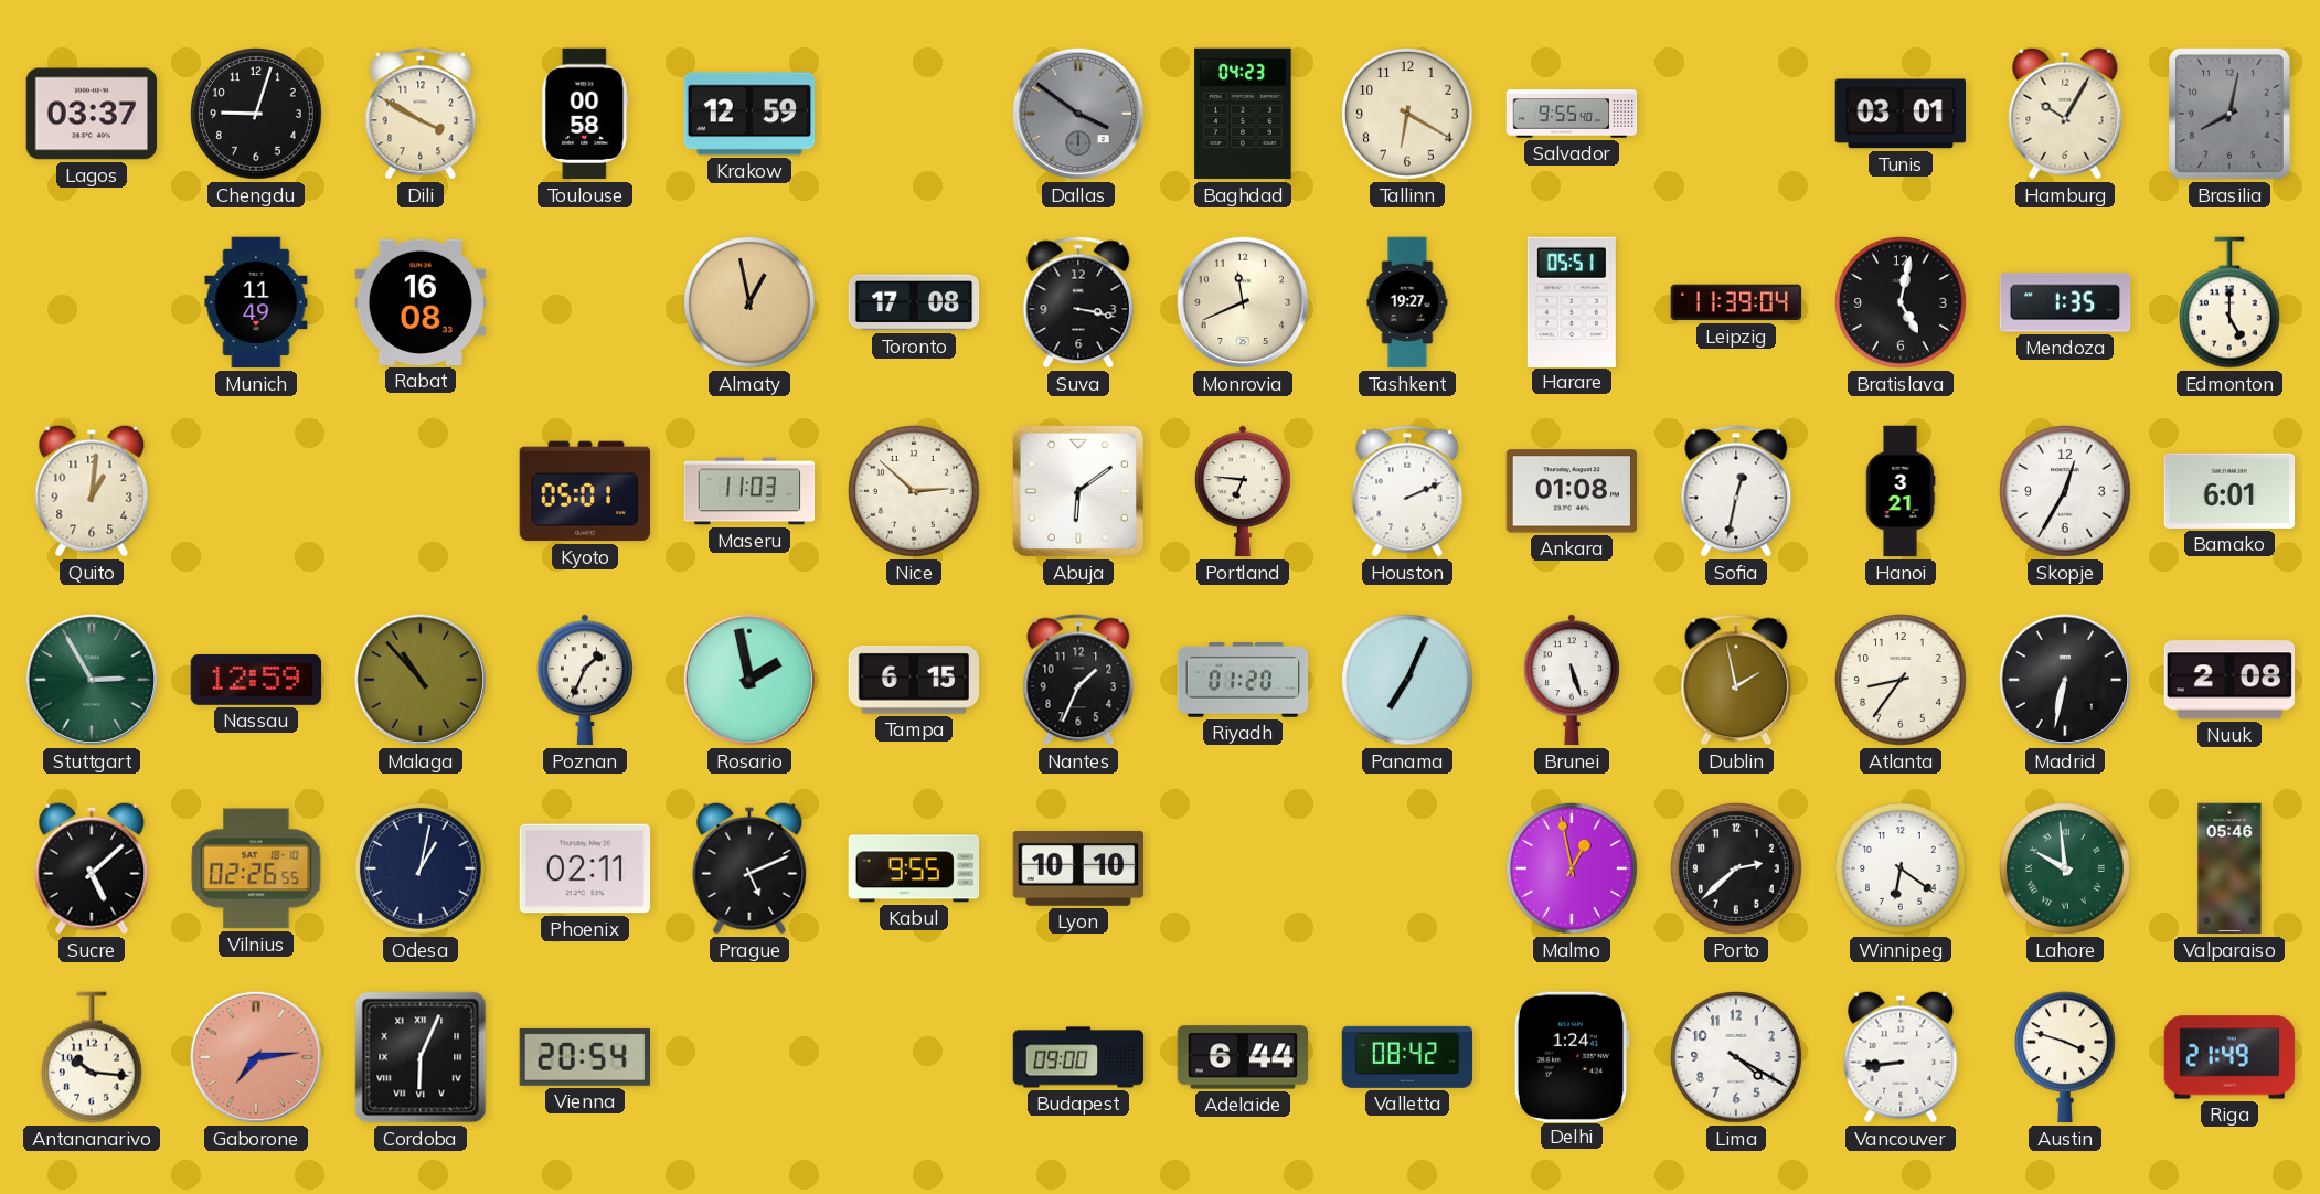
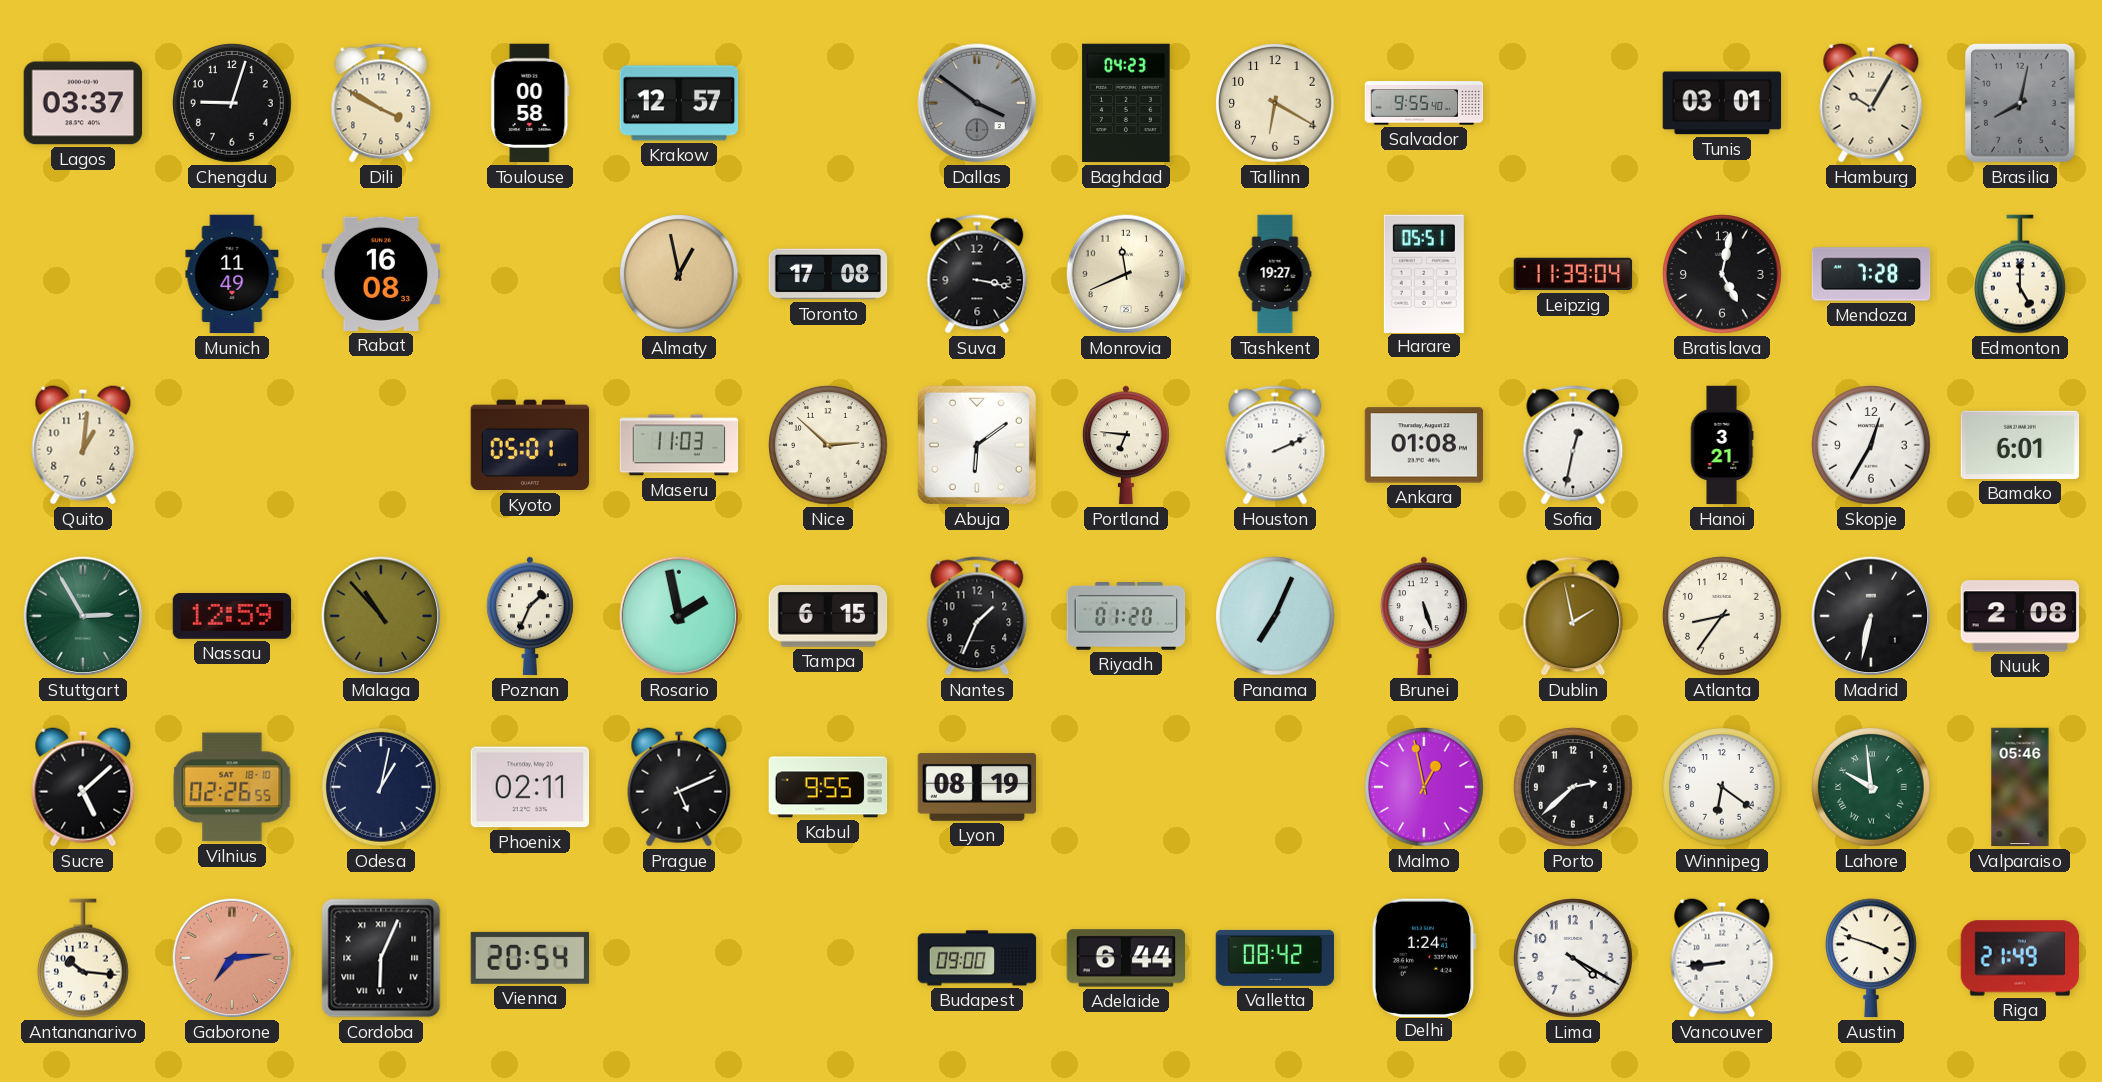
Krakow: 12:59 -> 12:57 (679, 103)
Mendoza: 1:35 -> 7:28 (1871, 274)
Lyon: 10:10 -> 08:19 (977, 787)
